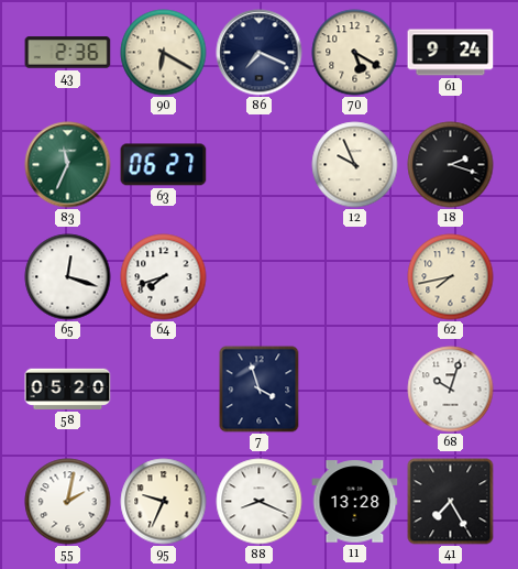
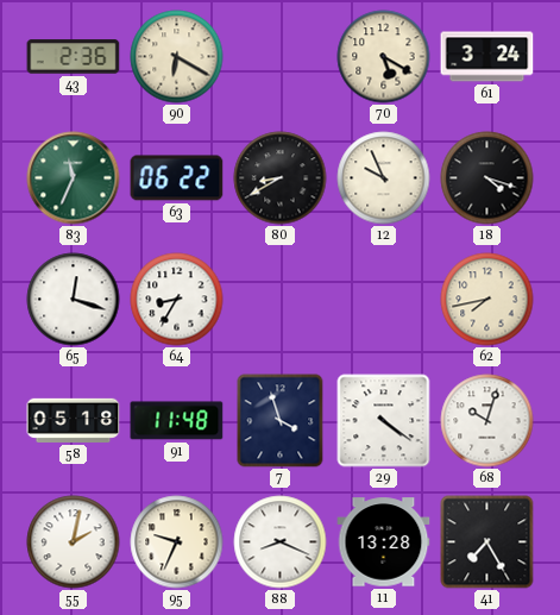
86: 7:19 -> none (260, 53)
61: 9:24 -> 3:24 (487, 57)
63: 06:27 -> 06:22 (177, 178)
80: none -> 8:40 (281, 178)
18: 2:18 -> 4:18 (487, 178)
64: 7:42 -> 8:35 (177, 300)
58: 05:20 -> 05:18 (74, 420)
91: none -> 11:48 (177, 421)
29: none -> 4:21 (384, 421)
